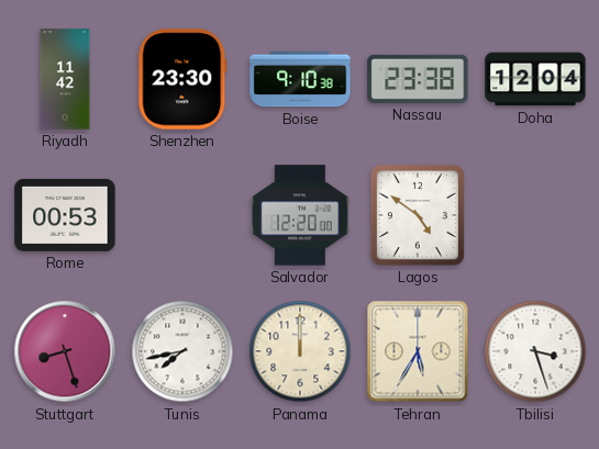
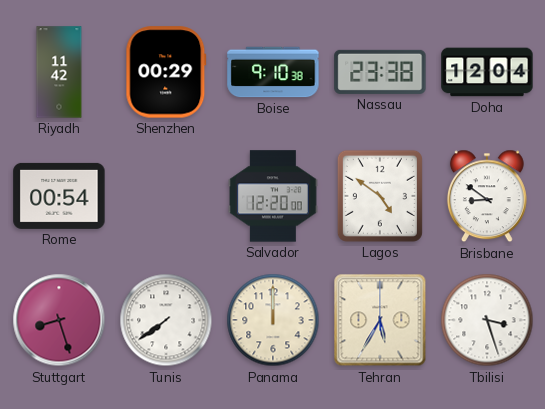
Shenzhen: 23:30 -> 00:29 (166, 72)
Rome: 00:53 -> 00:54 (59, 196)
Brisbane: none -> 8:51 (487, 196)
Tunis: 7:43 -> 7:39 (166, 320)
